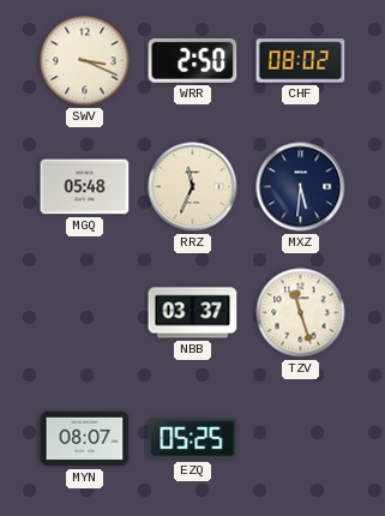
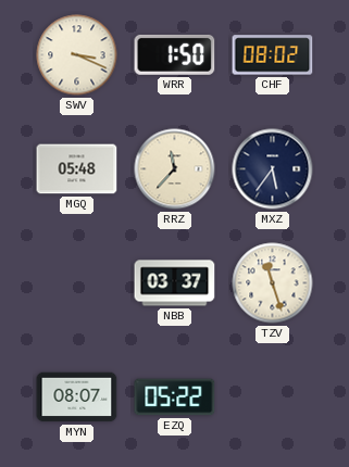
WRR: 2:50 -> 1:50 (175, 54)
RRZ: 11:34 -> 11:37 (175, 169)
MXZ: 5:31 -> 5:36 (273, 169)
EZQ: 05:25 -> 05:22 (175, 397)
